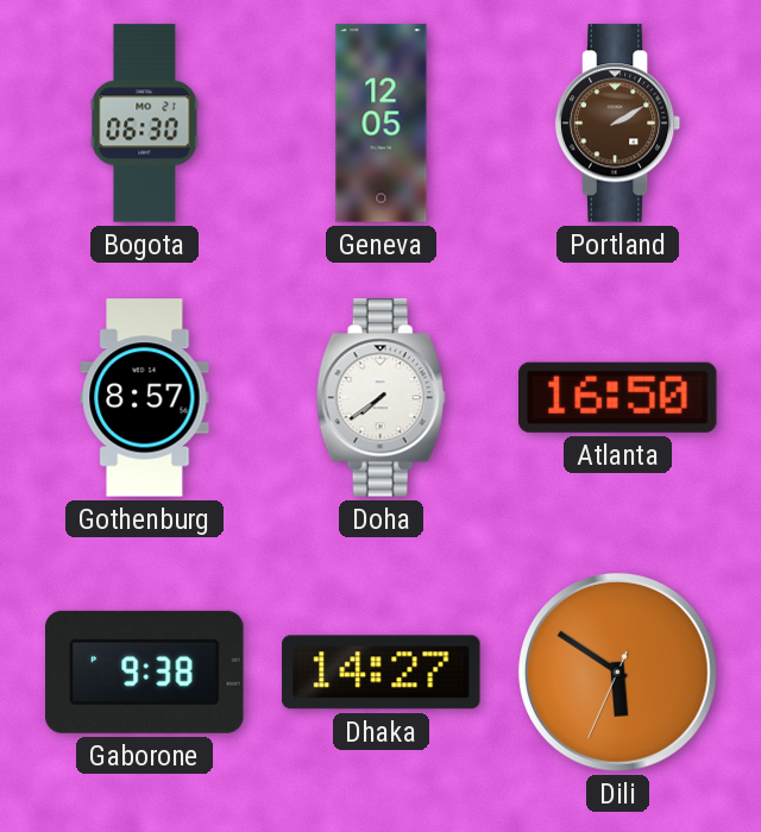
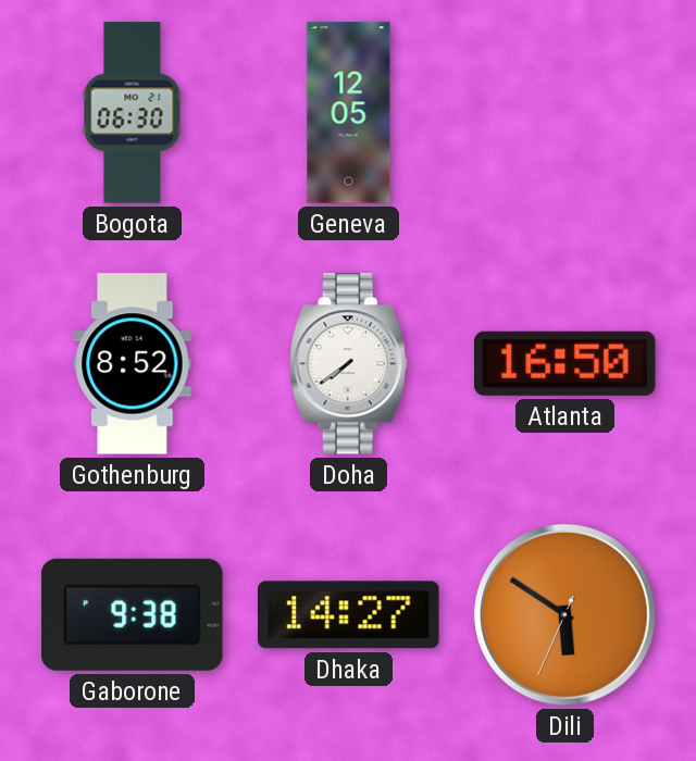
Portland: 2:10 -> none (618, 124)
Gothenburg: 8:57 -> 8:52 (133, 364)
